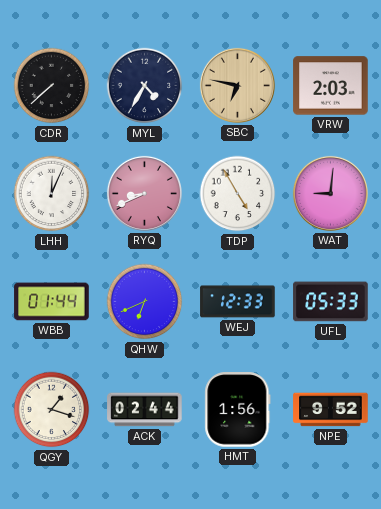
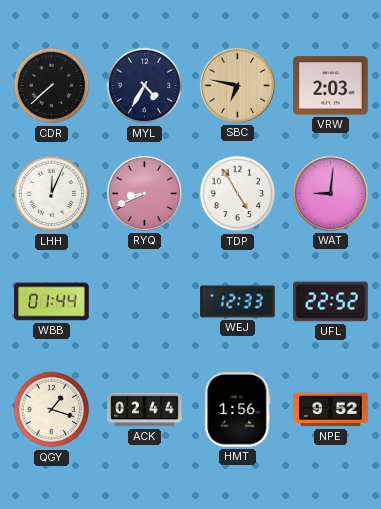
QHW: 6:41 -> none (145, 302)
UFL: 05:33 -> 22:52 (331, 302)
